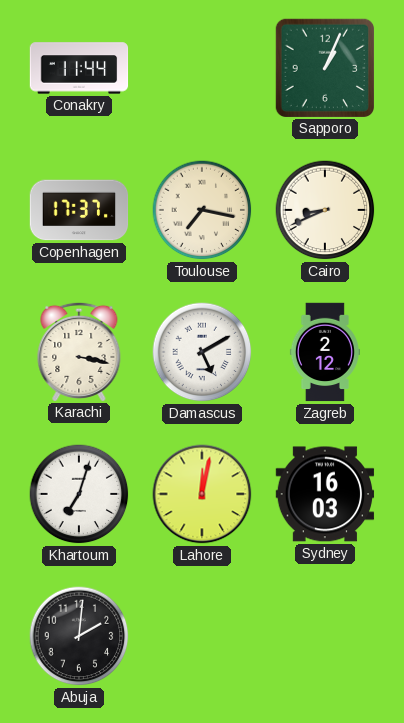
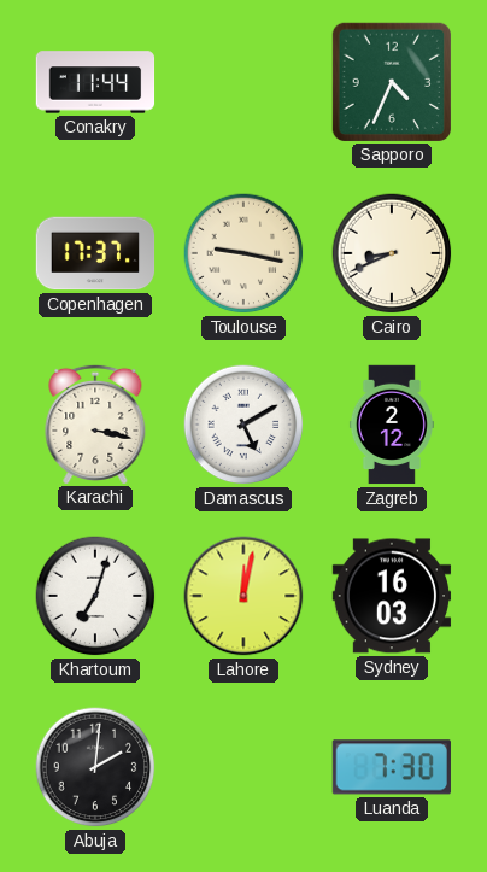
Sapporo: 1:04 -> 4:34 (391, 81)
Toulouse: 7:17 -> 9:17 (243, 253)
Luanda: none -> 7:30 (392, 767)
